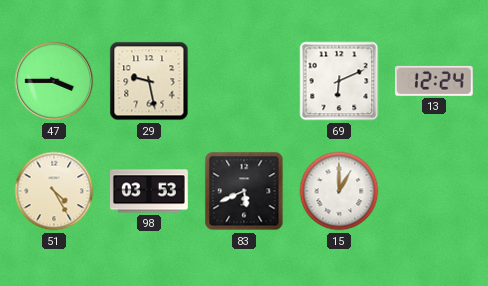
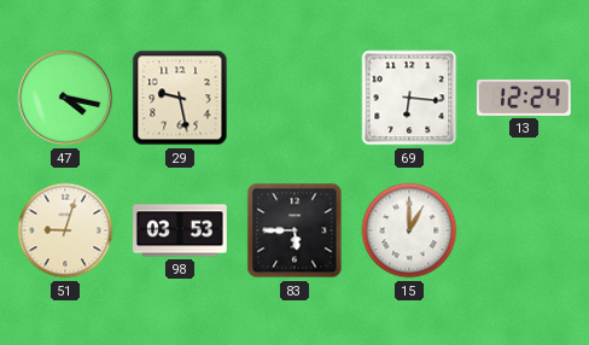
47: 3:45 -> 4:17 (65, 98)
69: 6:11 -> 6:16 (409, 98)
51: 4:25 -> 9:03 (65, 230)
83: 5:41 -> 5:45 (294, 230)
